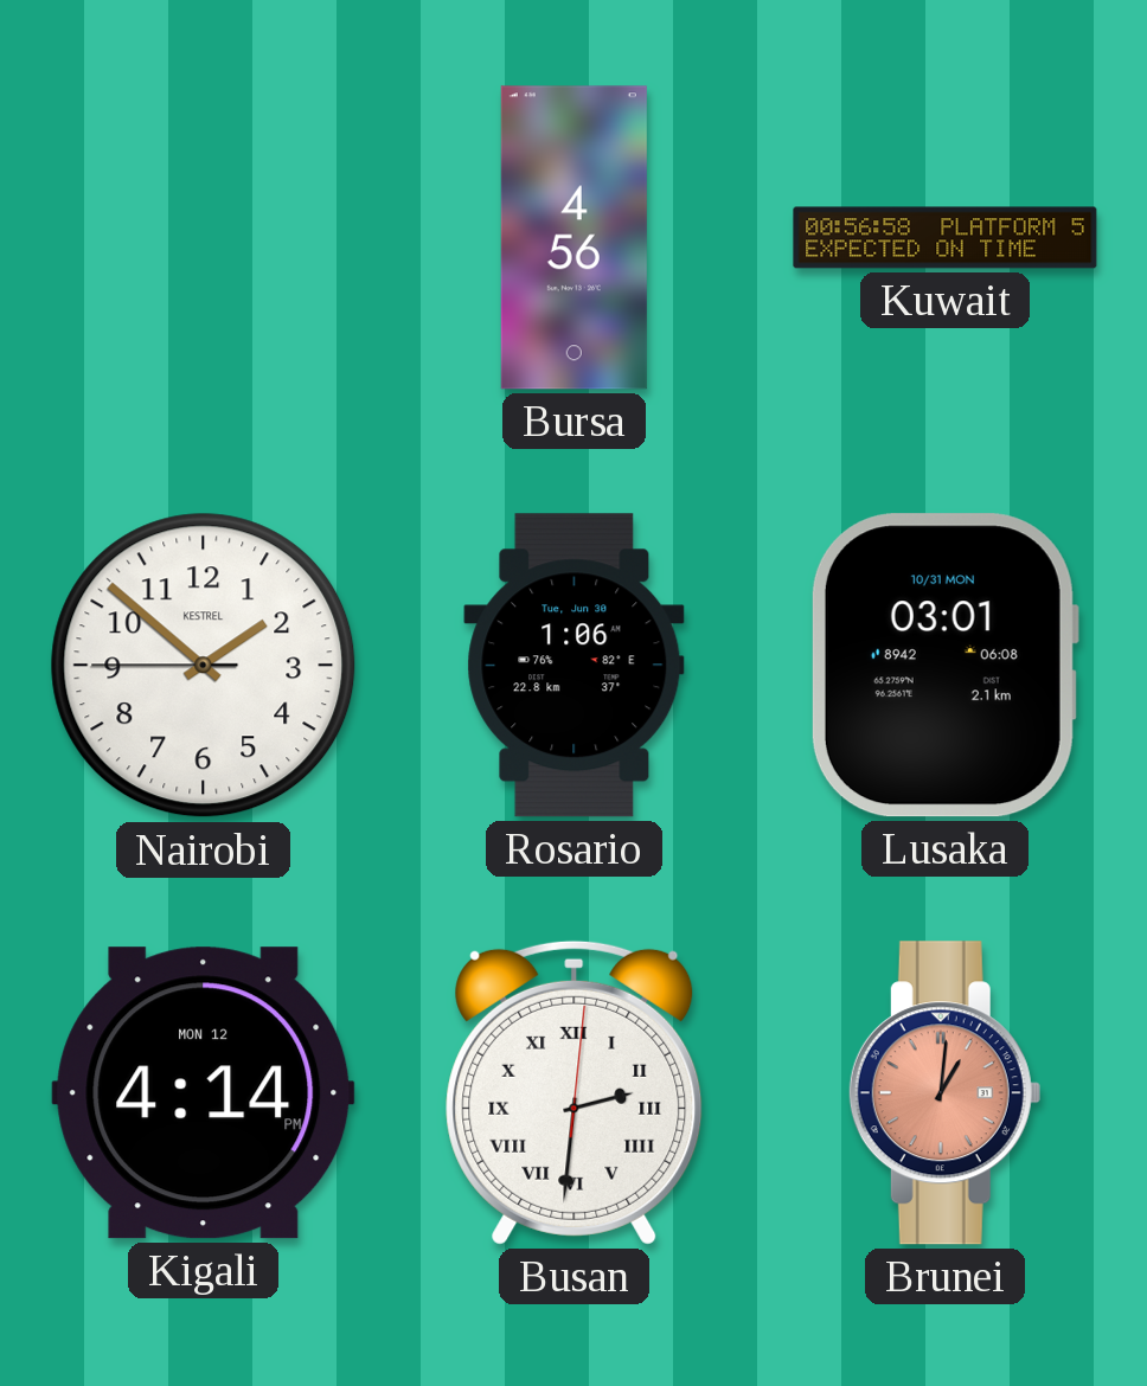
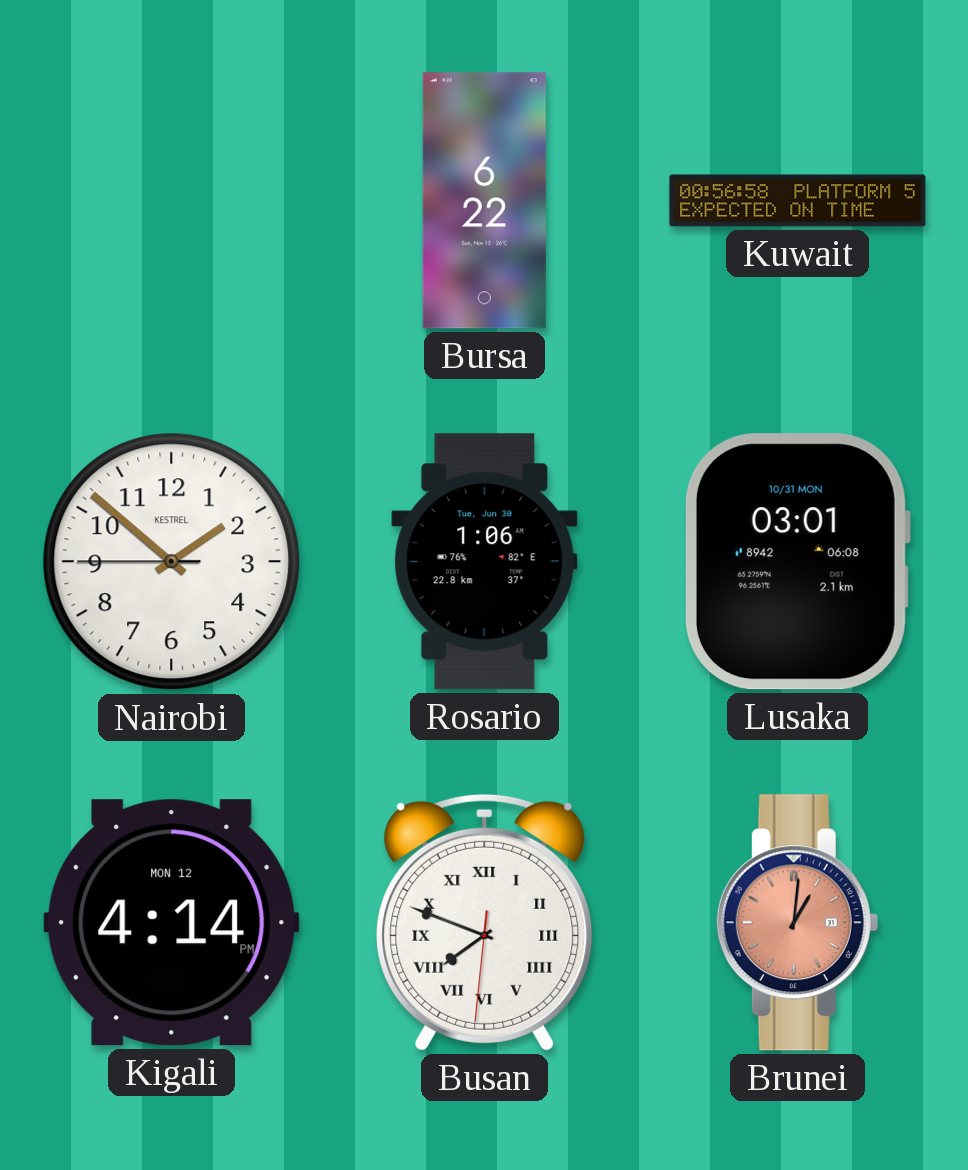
Bursa: 4:56 -> 6:22 (484, 201)
Busan: 2:31 -> 7:48 (485, 922)
